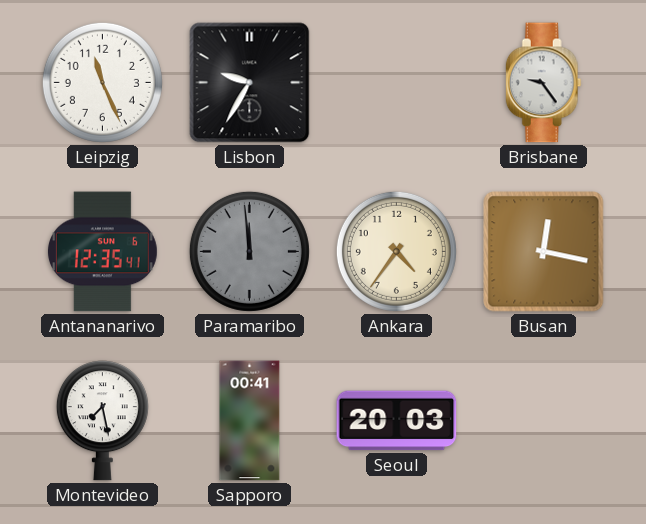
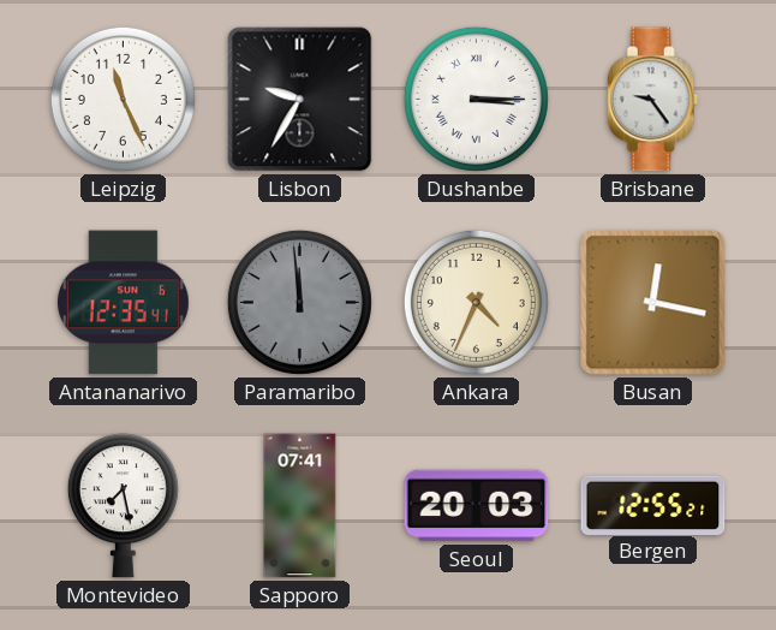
Dushanbe: none -> 3:15 (476, 99)
Ankara: 4:36 -> 4:34 (476, 302)
Sapporo: 00:41 -> 07:41 (300, 506)
Bergen: none -> 12:55 (653, 505)
